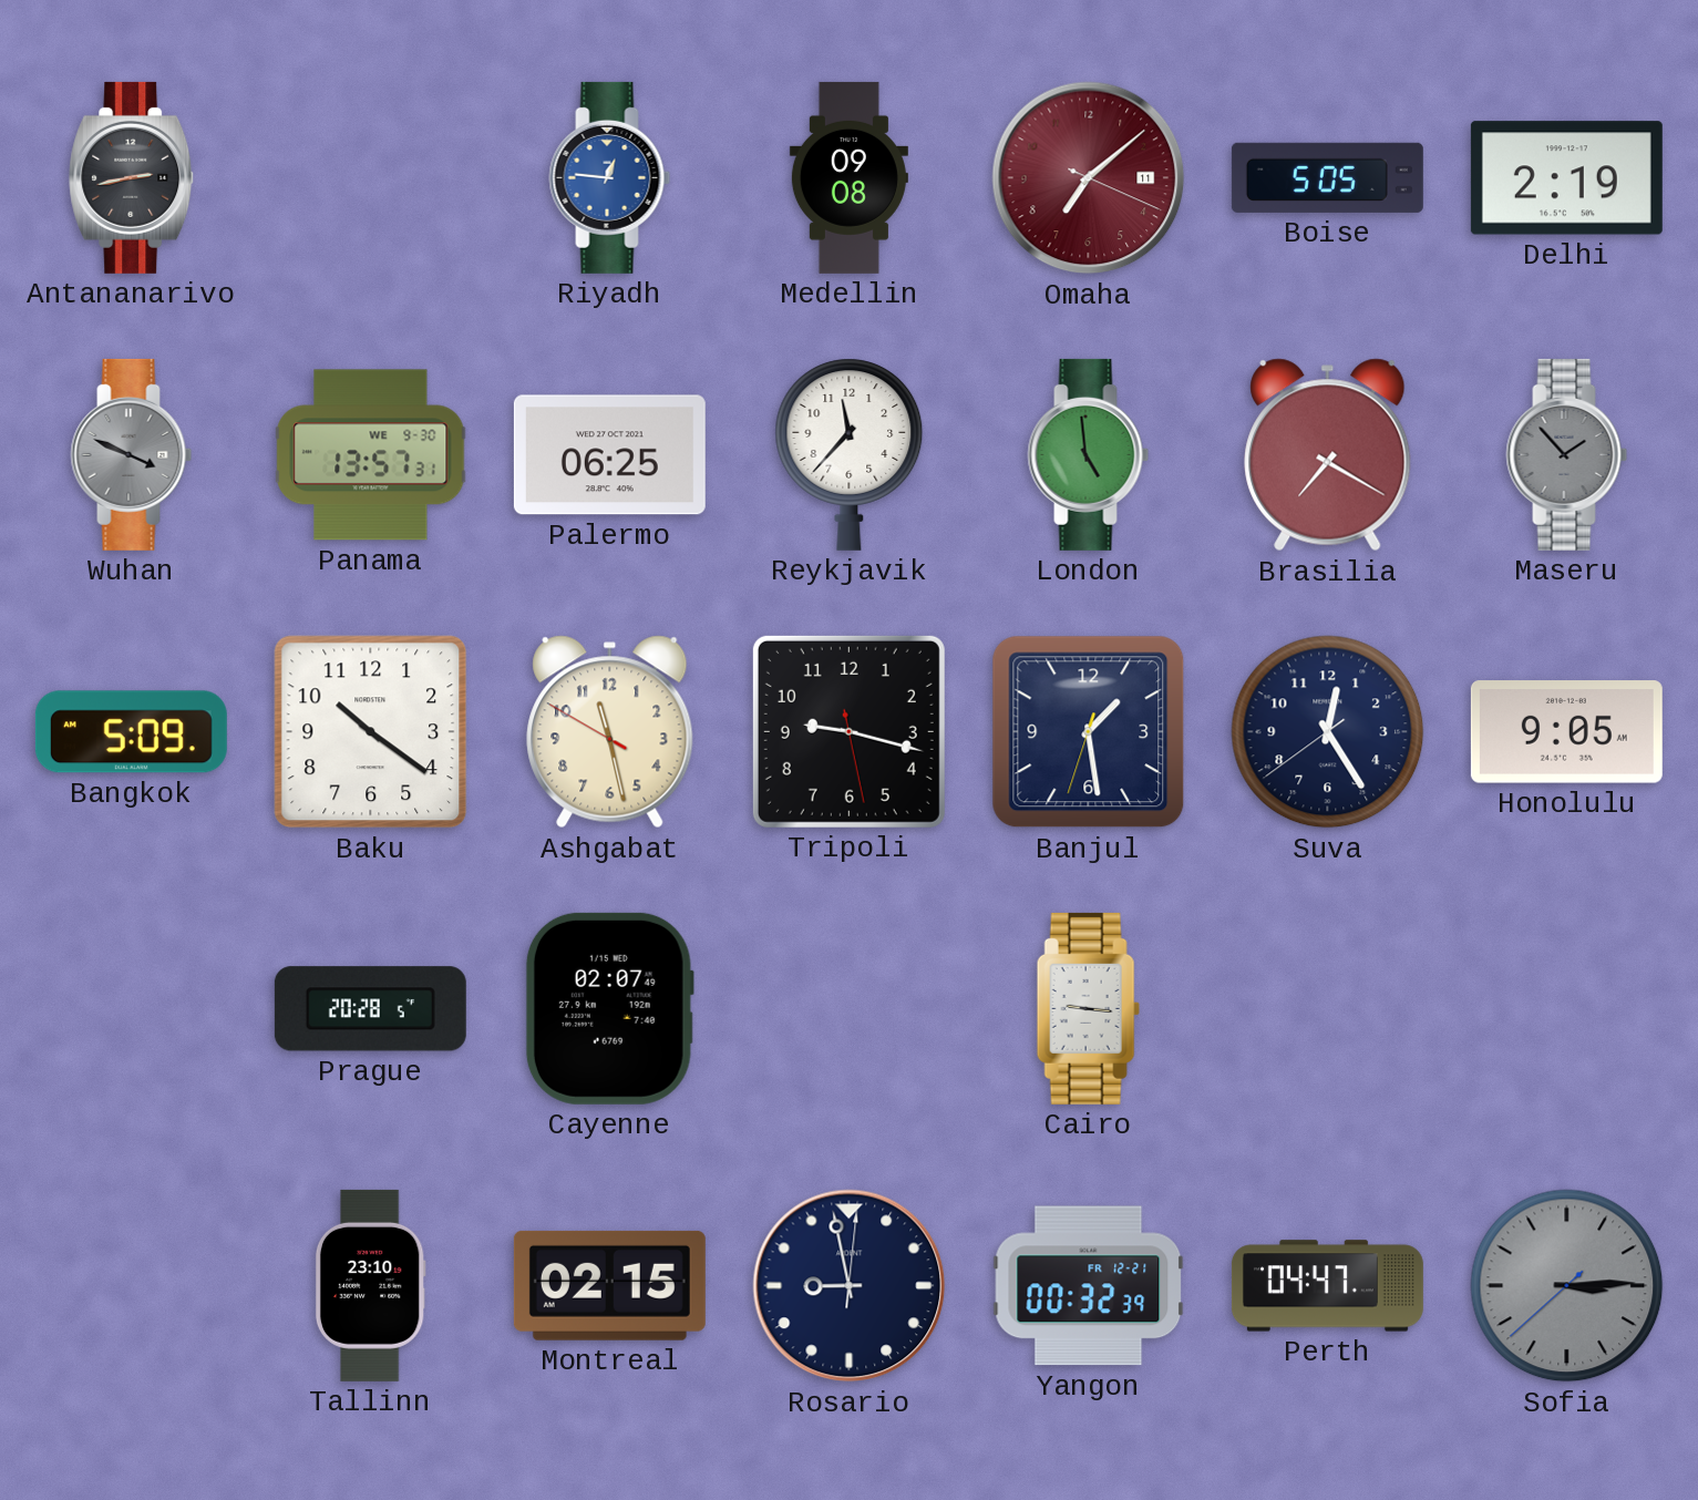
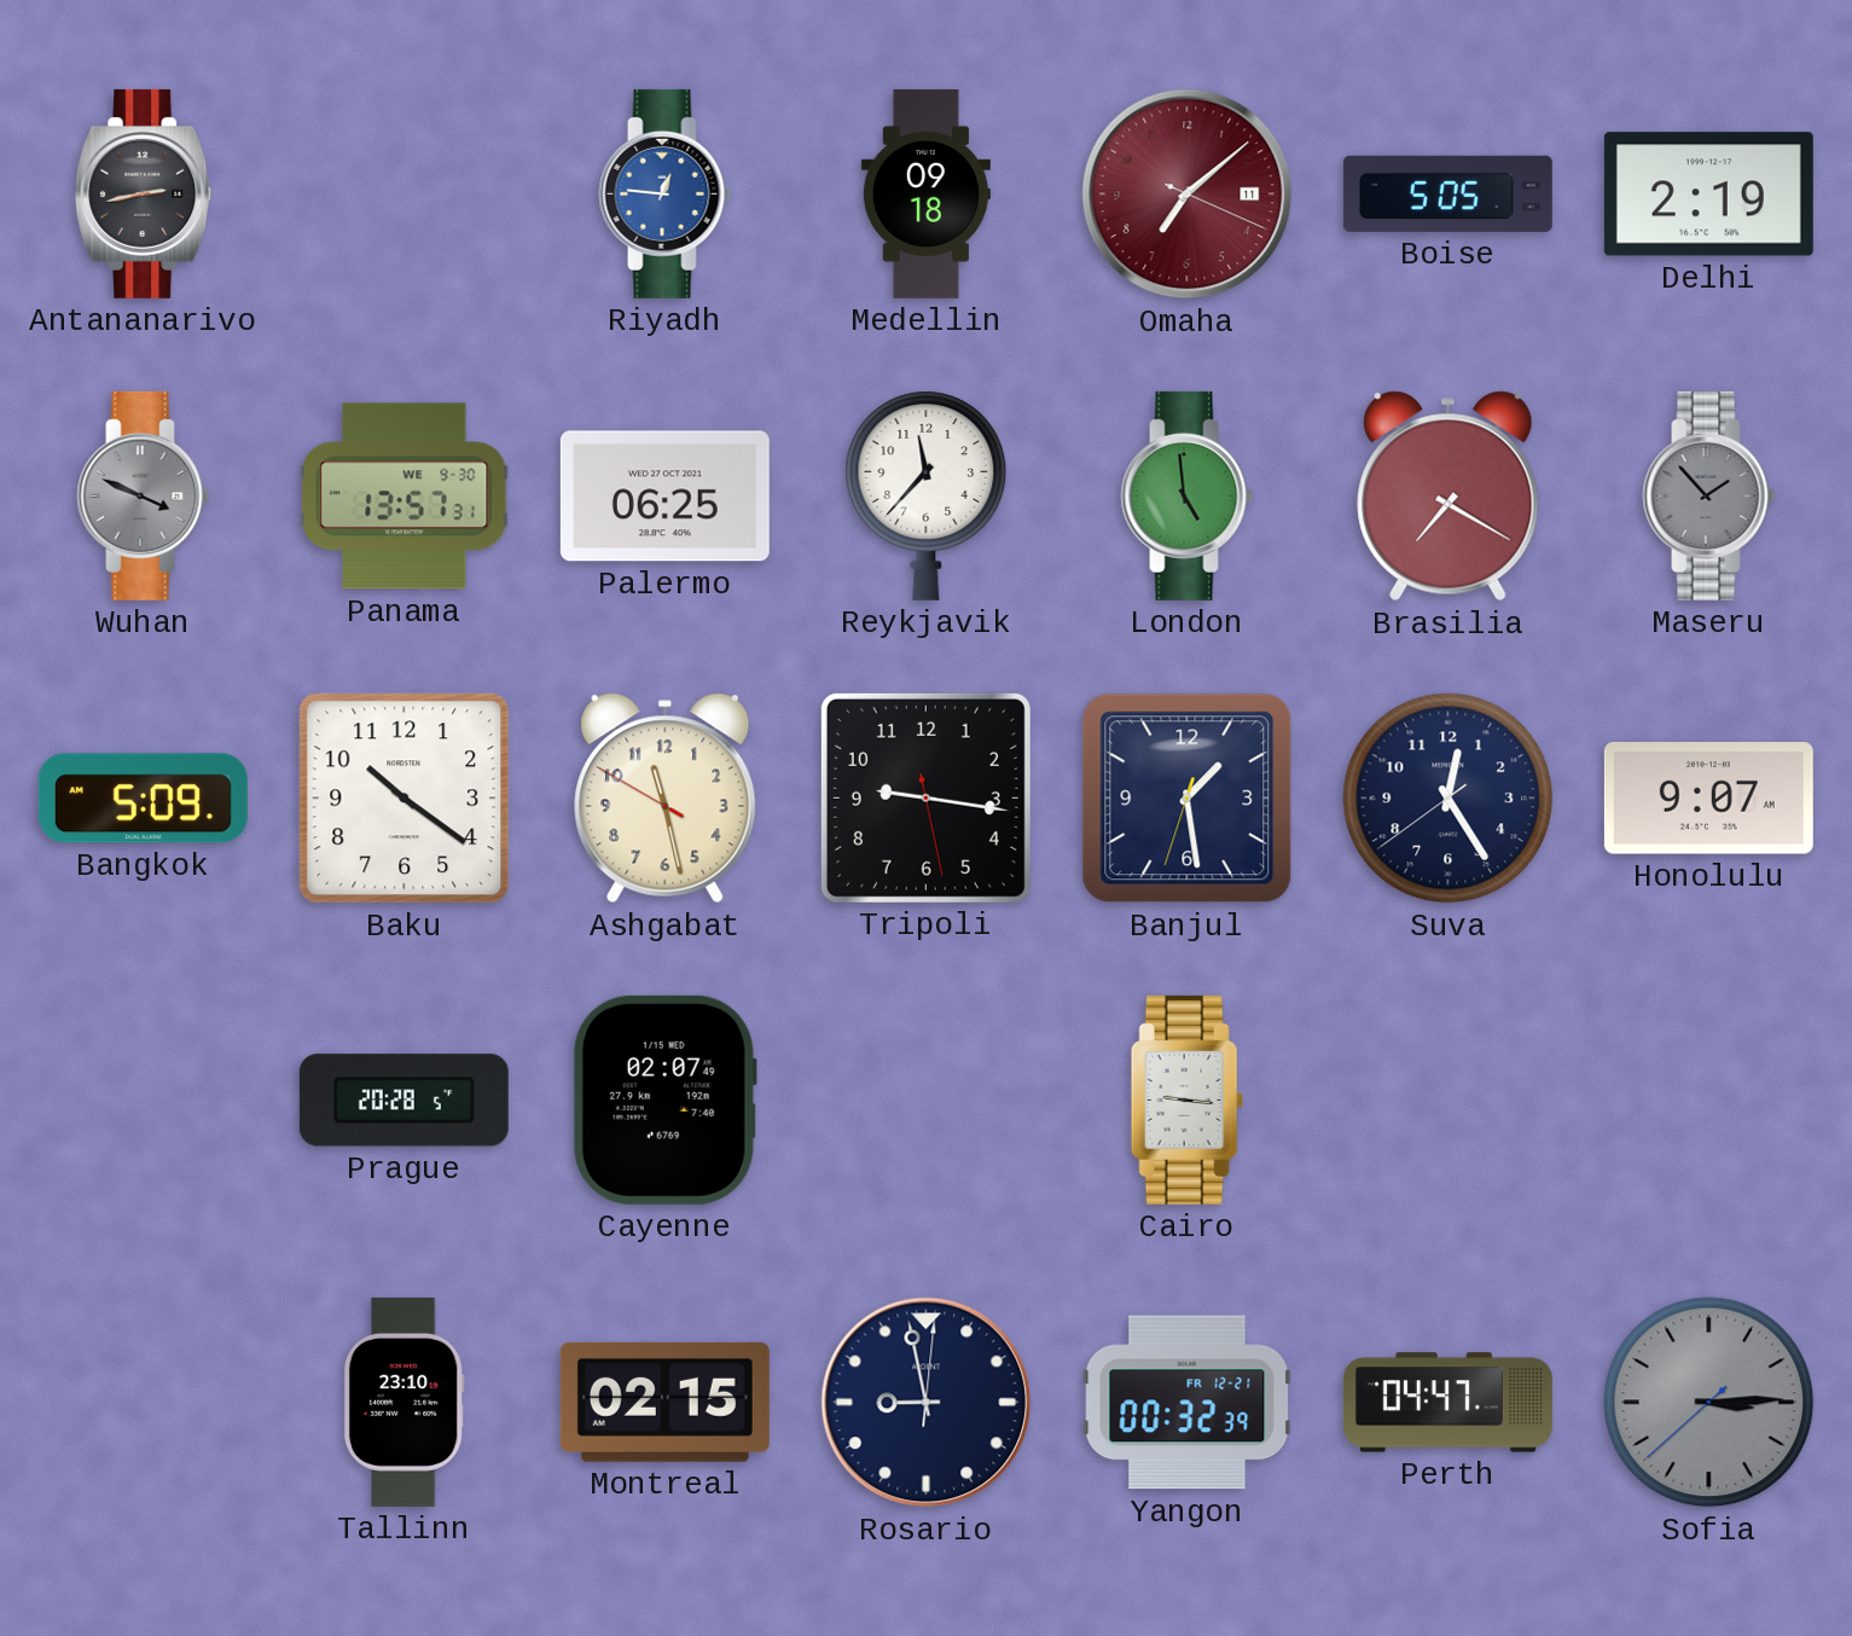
Medellin: 09:08 -> 09:18 (925, 193)
Tripoli: 9:17 -> 9:16 (925, 797)
Honolulu: 9:05 -> 9:07 (1708, 799)
